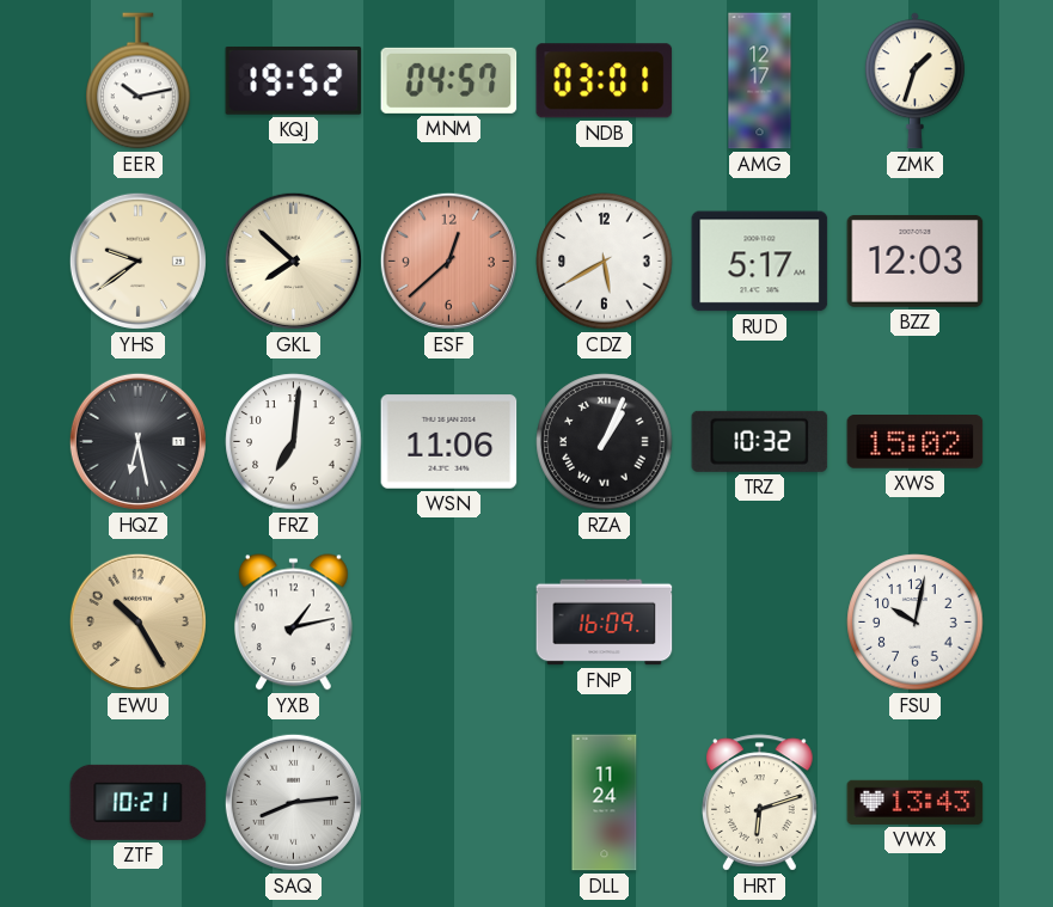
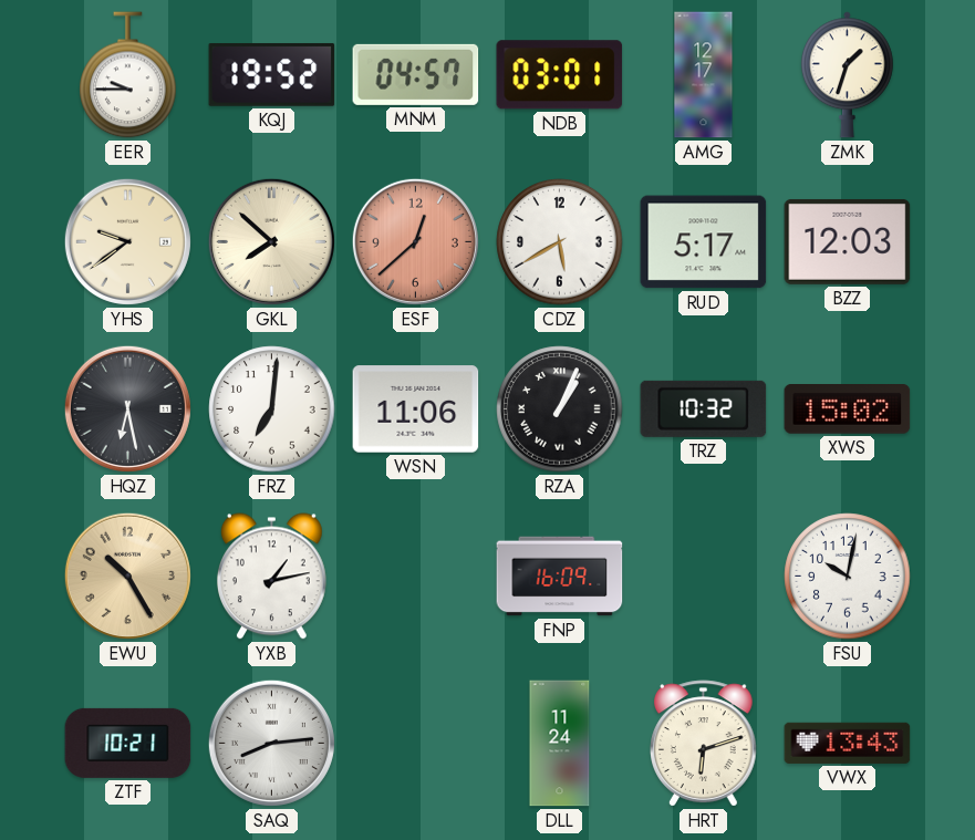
EER: 10:13 -> 9:45 (128, 75)
